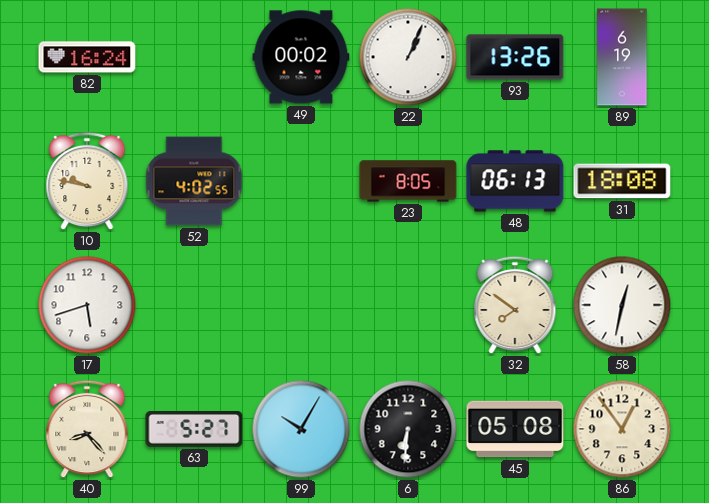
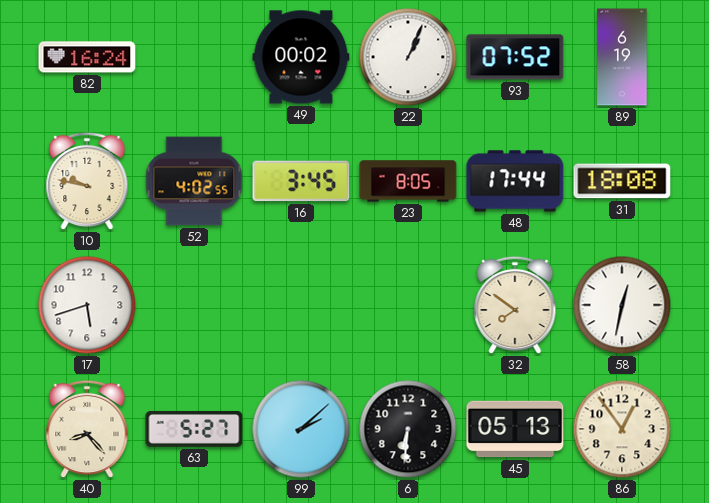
93: 13:26 -> 07:52 (515, 57)
16: none -> 3:45 (301, 181)
48: 06:13 -> 17:44 (515, 181)
99: 10:05 -> 2:08 (301, 429)
45: 05:08 -> 05:13 (515, 429)
